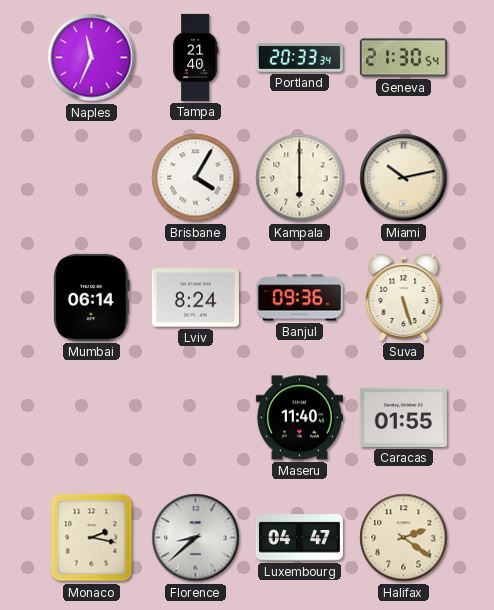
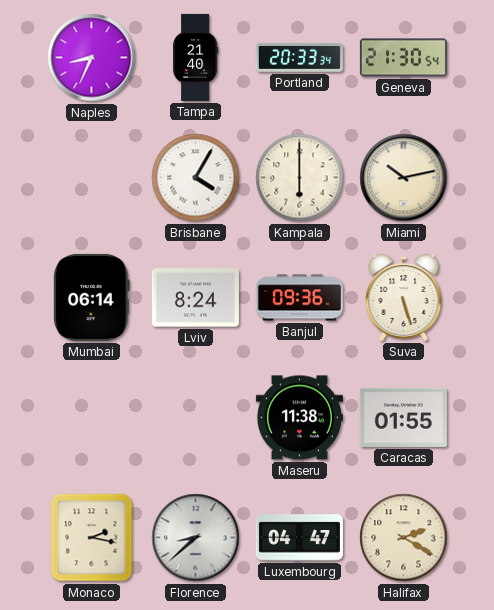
Naples: 11:34 -> 8:34 (92, 58)
Maseru: 11:40 -> 11:38 (299, 418)
Halifax: 2:21 -> 2:20 (404, 538)
